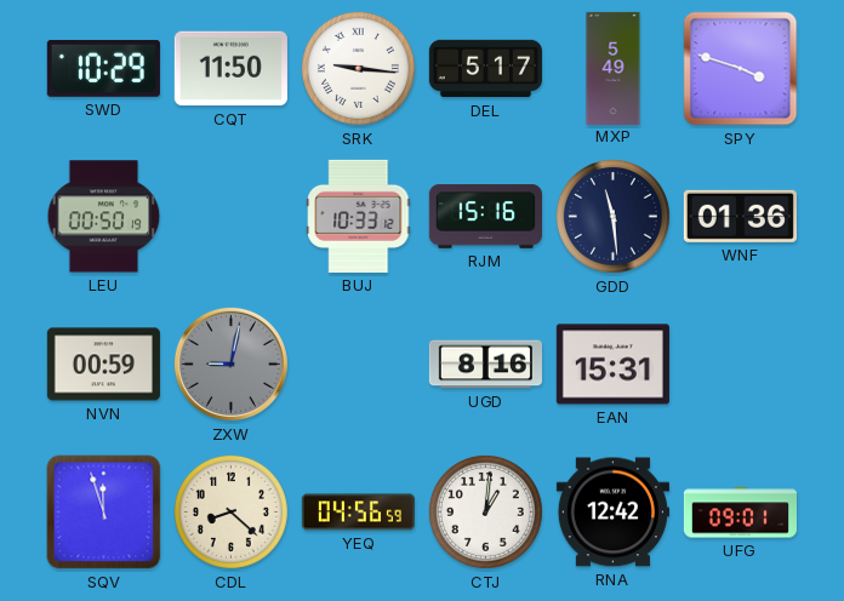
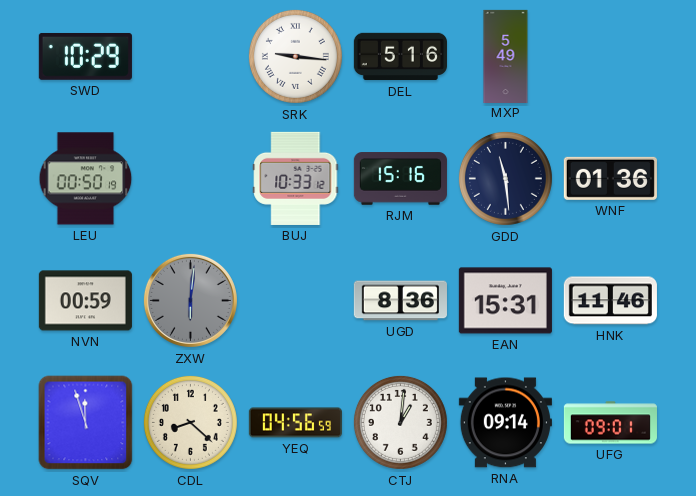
CQT: 11:50 -> none (230, 69)
DEL: 5:17 -> 5:16 (400, 57)
SPY: 3:48 -> none (741, 69)
ZXW: 9:02 -> 6:01 (190, 300)
UGD: 8:16 -> 8:36 (400, 301)
HNK: none -> 11:46 (610, 301)
RNA: 12:42 -> 09:14 (505, 423)
